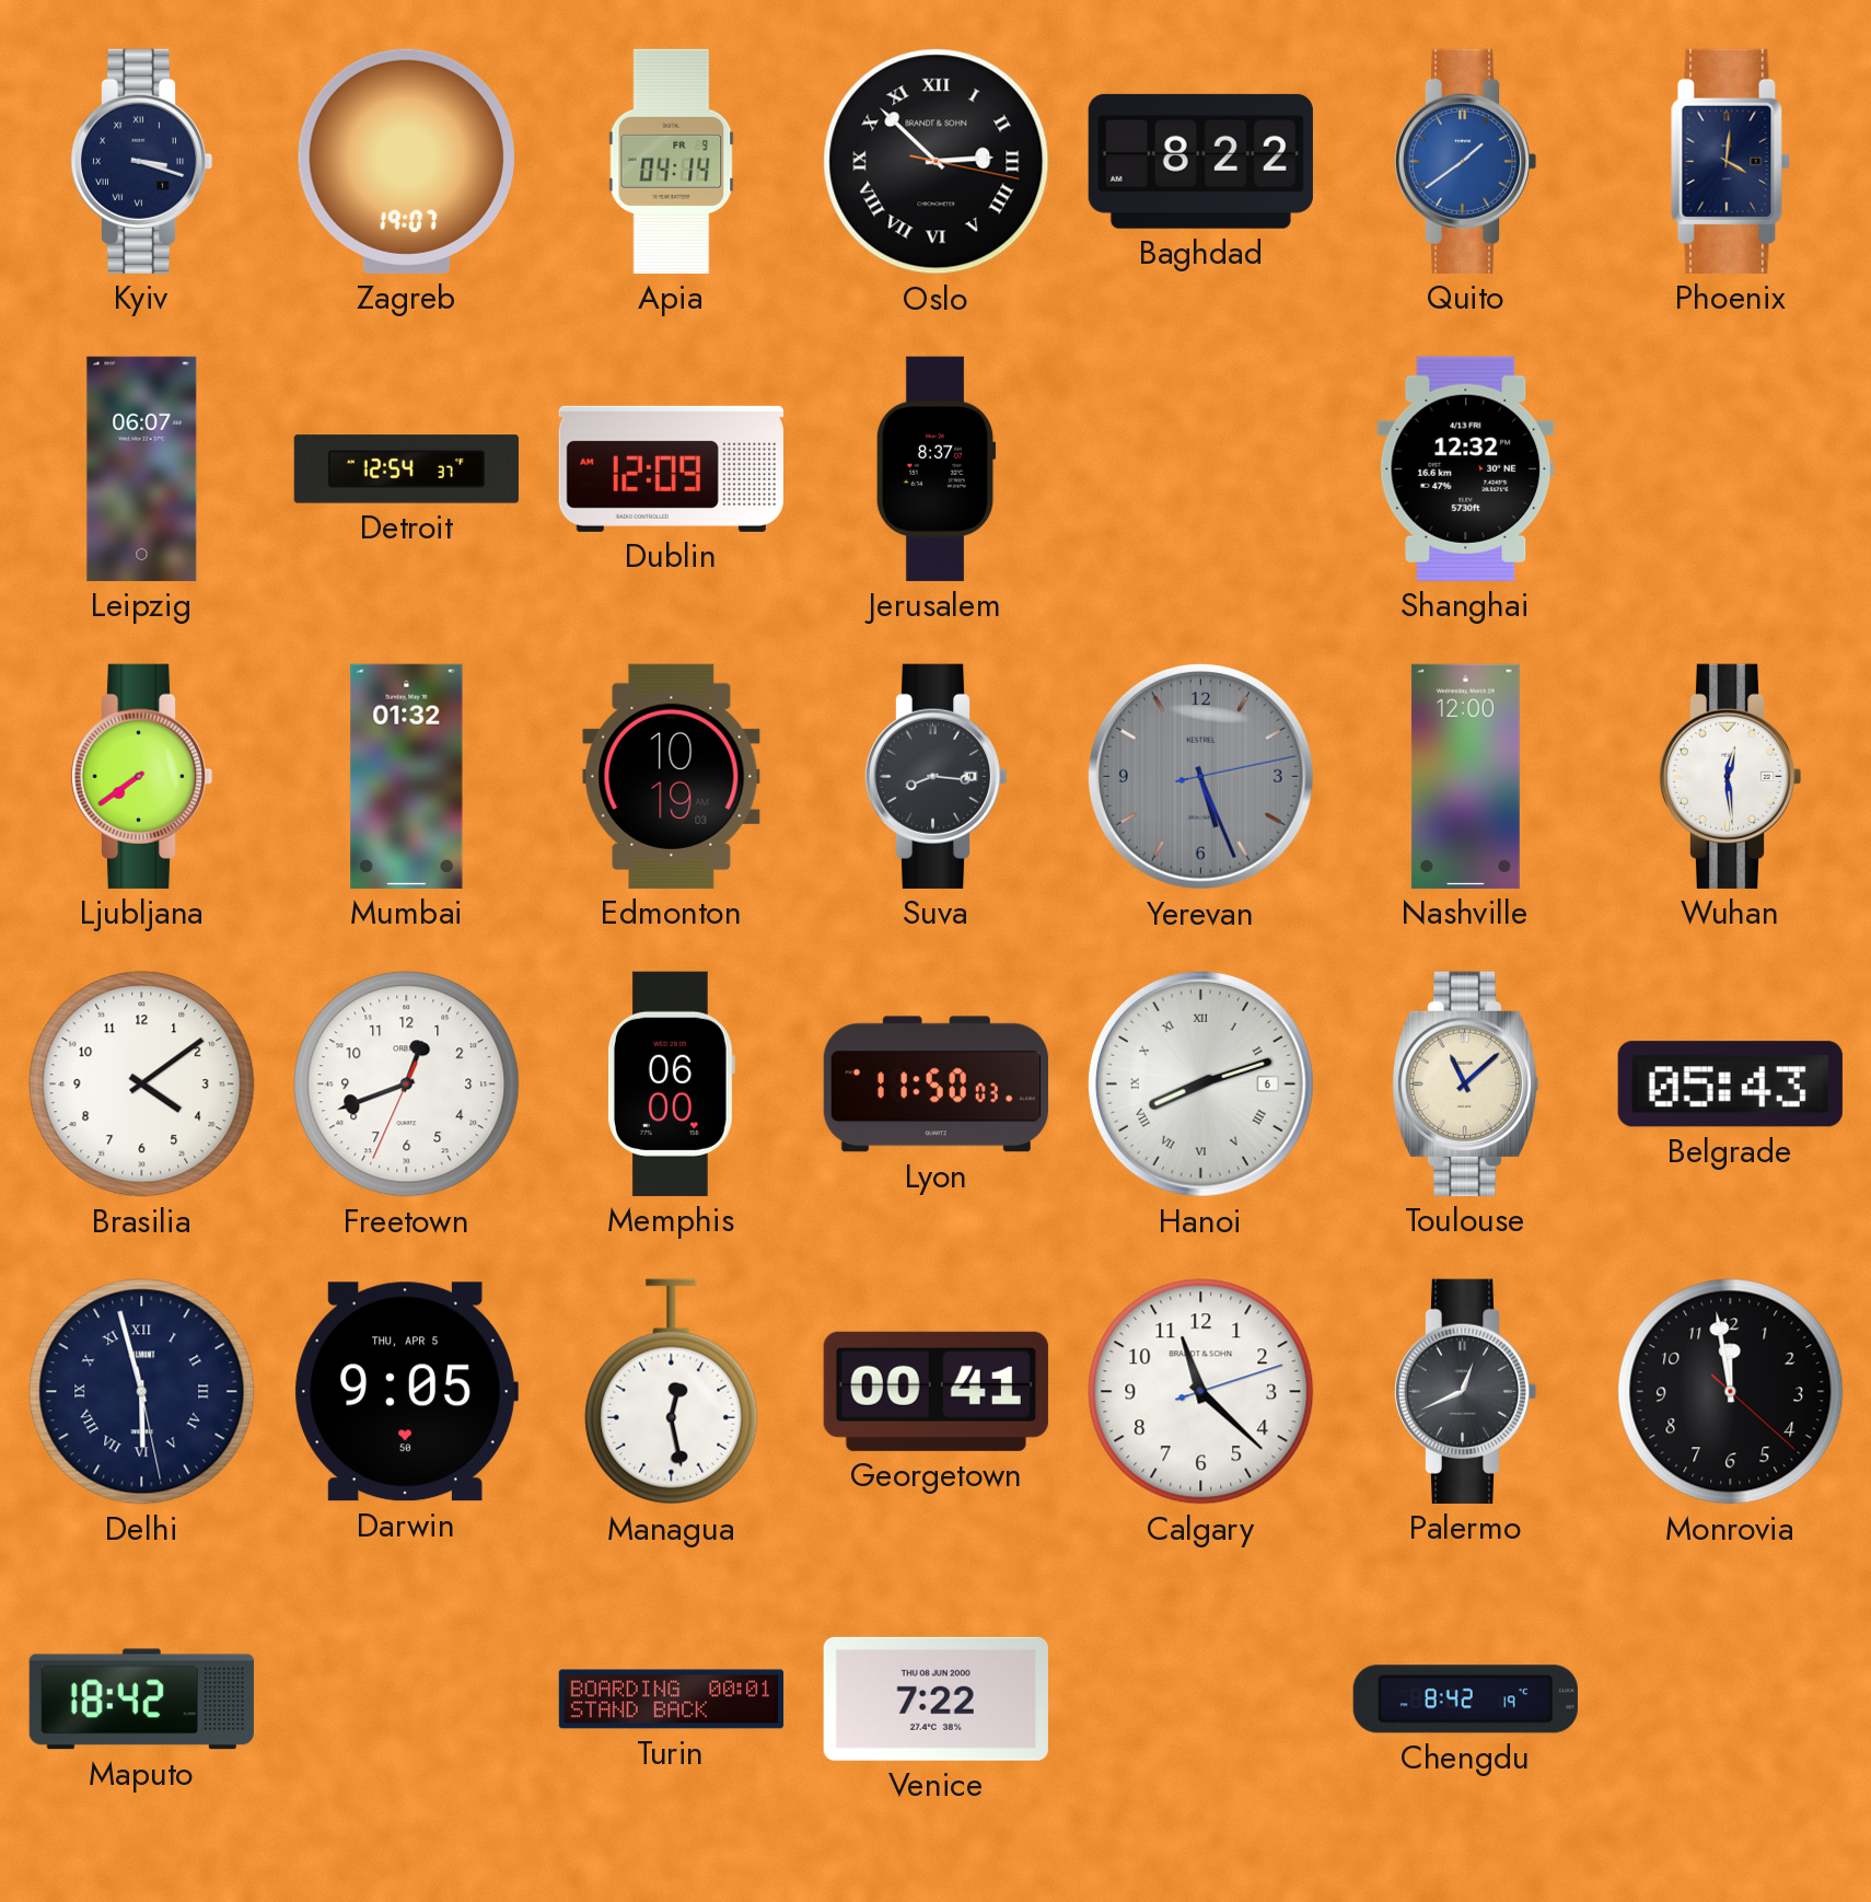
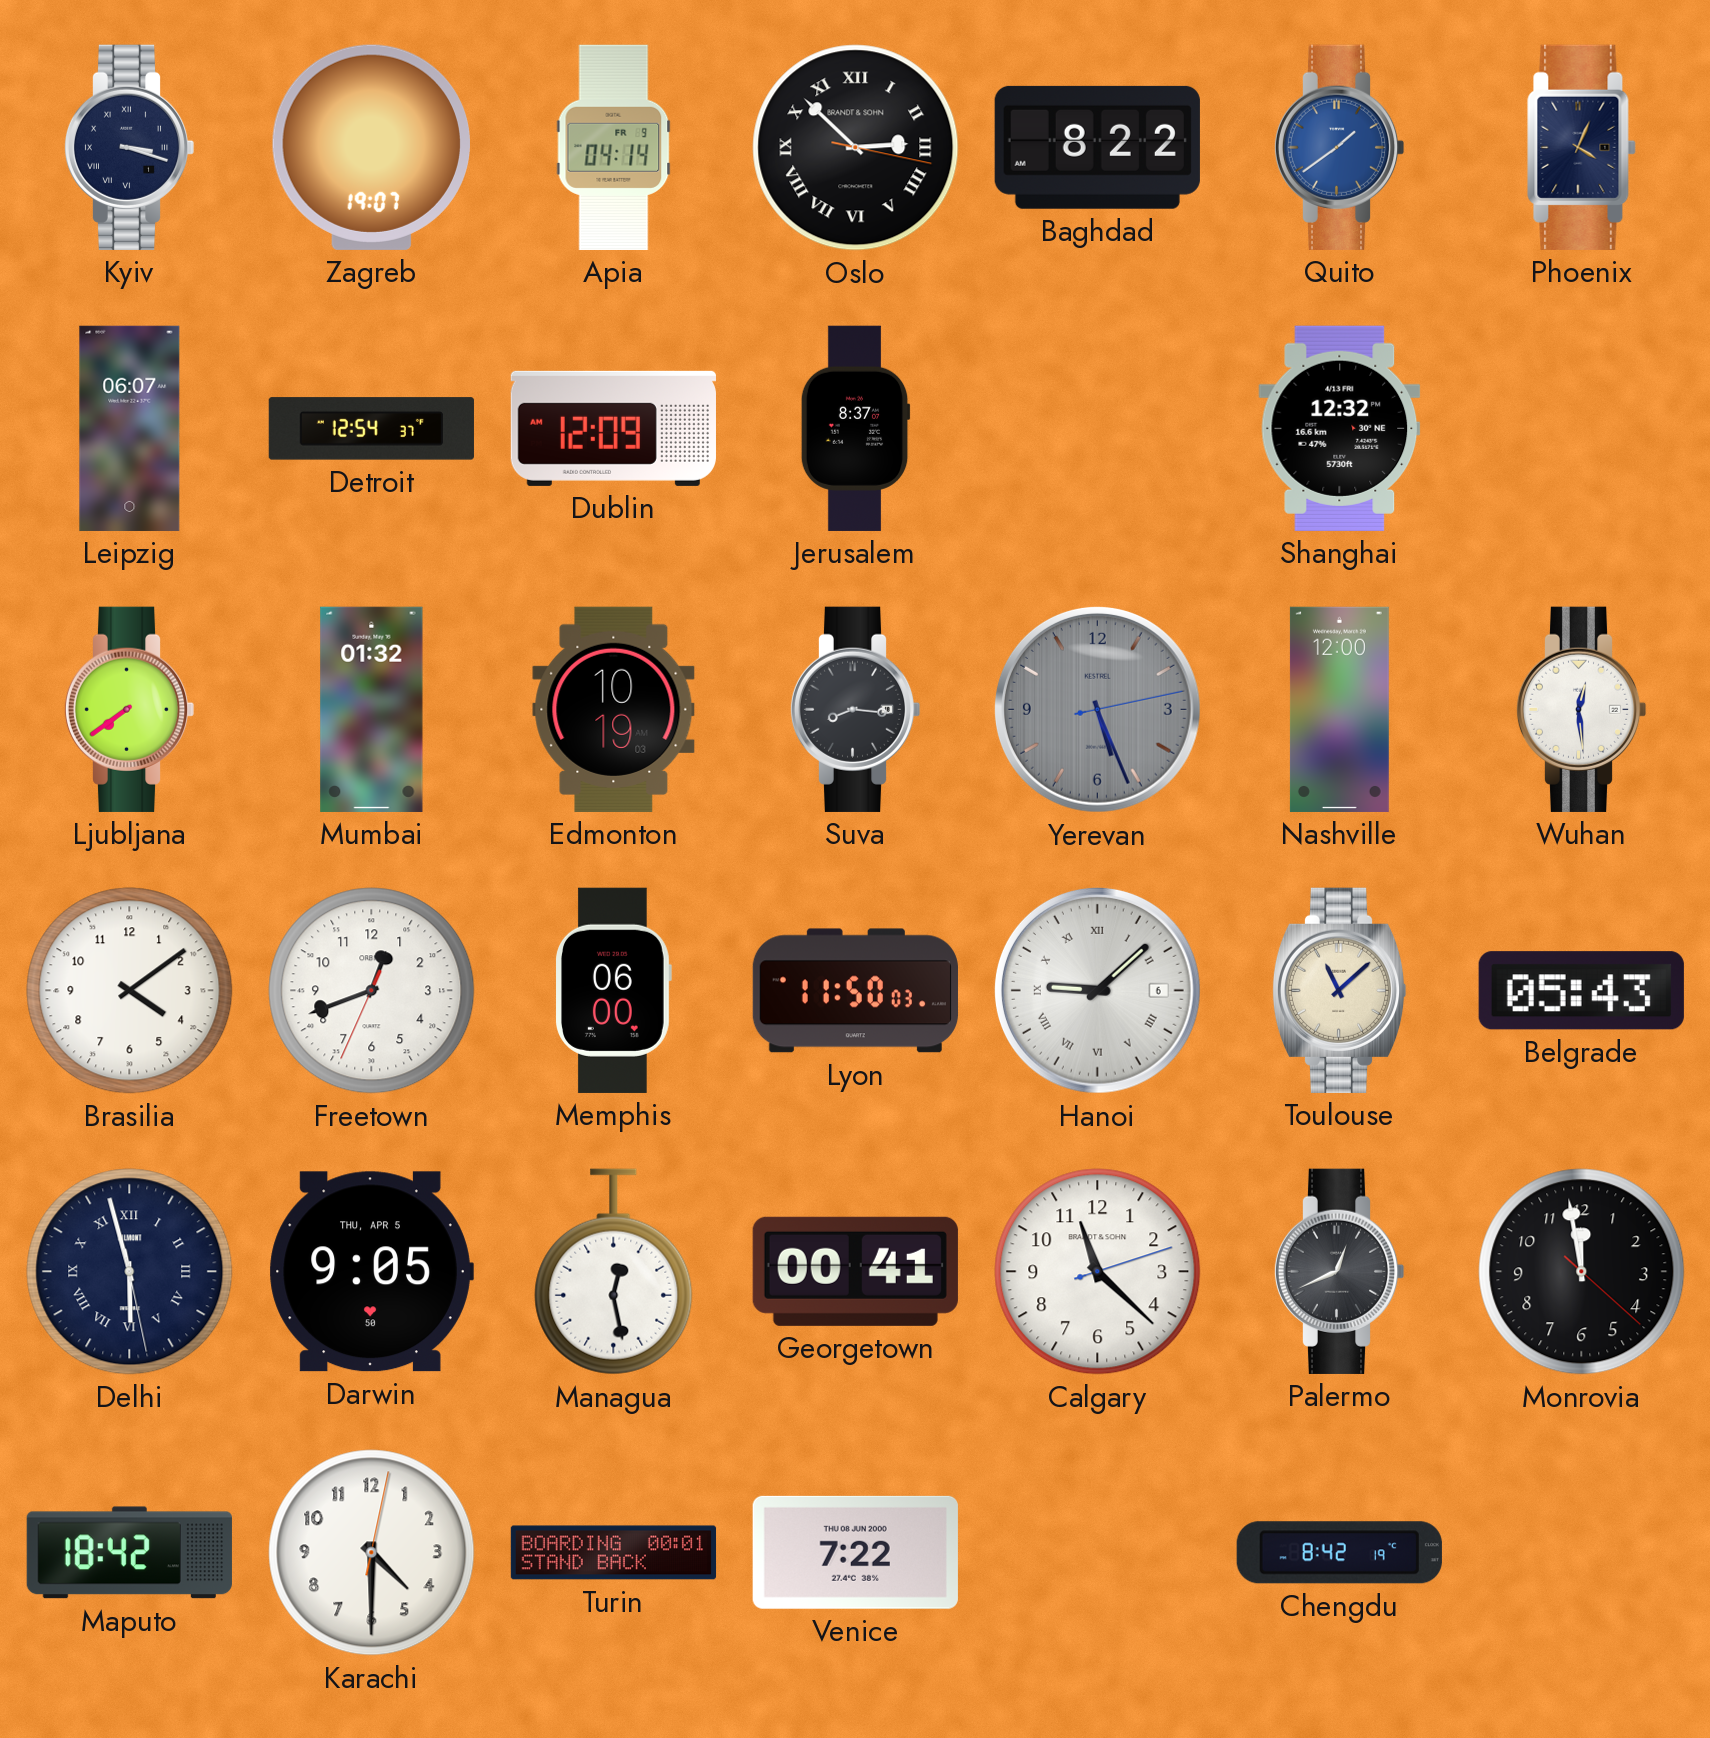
Phoenix: 4:01 -> 4:04 (1582, 147)
Hanoi: 8:12 -> 9:08 (1097, 990)
Karachi: none -> 4:30 (372, 1553)
